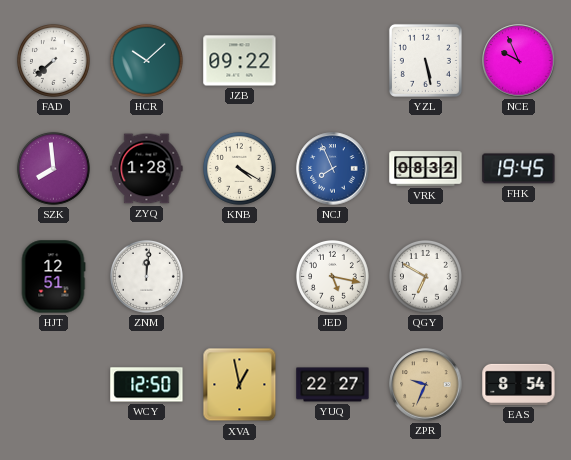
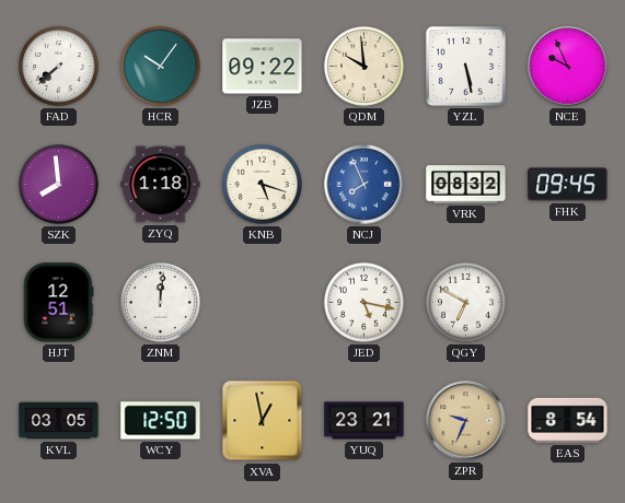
HCR: 10:08 -> 10:06 (160, 66)
QDM: none -> 9:59 (363, 66)
ZYQ: 1:28 -> 1:18 (161, 185)
KNB: 4:20 -> 5:18 (262, 184)
FHK: 19:45 -> 09:45 (568, 185)
KVL: none -> 03:05 (59, 421)
YUQ: 22:27 -> 23:21 (364, 421)
